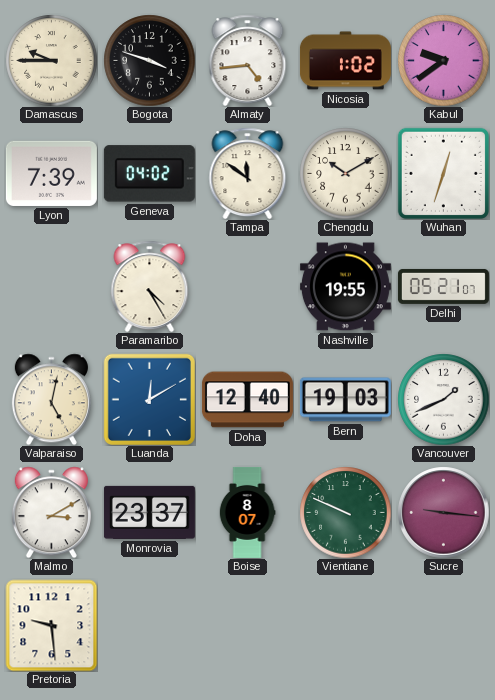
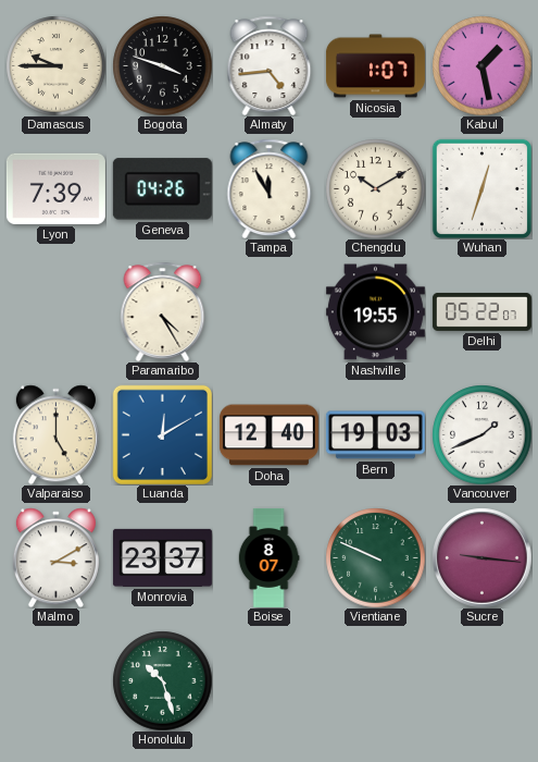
Nicosia: 1:02 -> 1:07 (375, 66)
Kabul: 9:39 -> 1:28 (481, 65)
Geneva: 04:02 -> 04:26 (162, 189)
Tampa: 11:51 -> 11:55 (270, 188)
Delhi: 05:21 -> 05:22 (481, 311)
Valparaiso: 5:02 -> 5:00 (55, 434)
Pretoria: 9:29 -> none (51, 625)
Honolulu: none -> 10:27 (162, 680)
